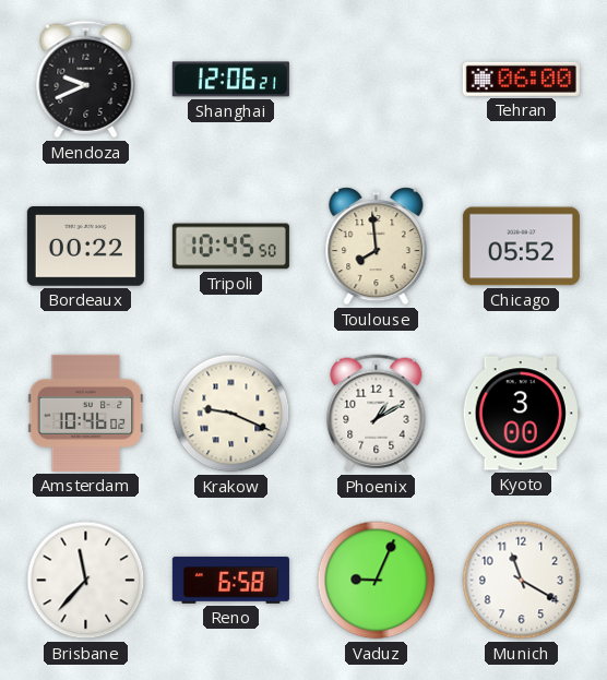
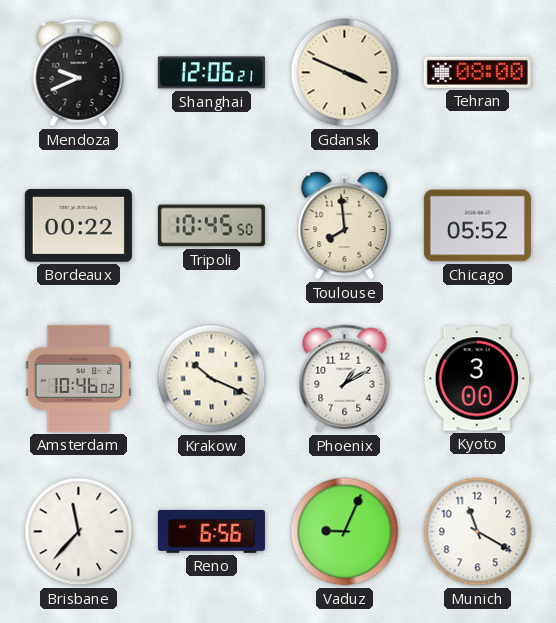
Gdansk: none -> 3:49 (345, 73)
Tehran: 06:00 -> 08:00 (477, 72)
Krakow: 9:19 -> 10:19 (212, 379)
Reno: 6:58 -> 6:56 (211, 532)
